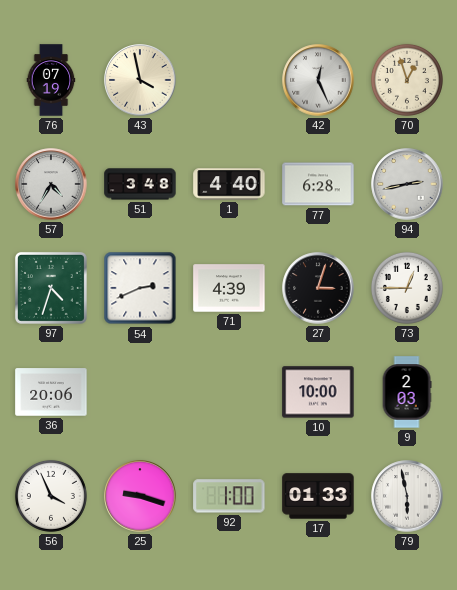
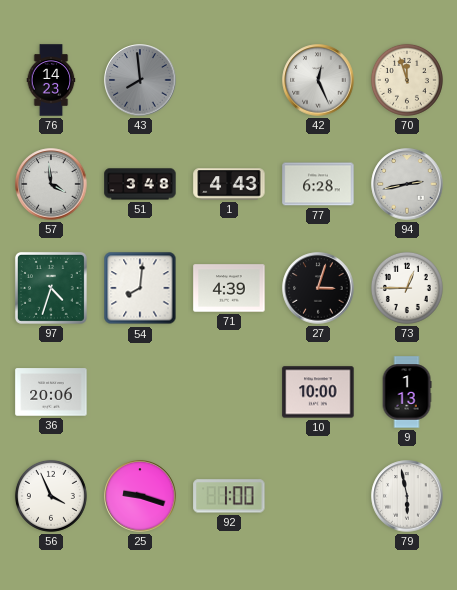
76: 07:19 -> 14:23 (51, 80)
43: 3:58 -> 7:59 (140, 80)
43 dial: cream -> grey (140, 80)
70: 12:57 -> 11:57 (407, 80)
57: 4:35 -> 3:59 (51, 184)
1: 4:40 -> 4:43 (229, 184)
54: 2:41 -> 8:01 (140, 288)
9: 2:03 -> 1:13 (407, 392)
17: 01:33 -> none (318, 496)
